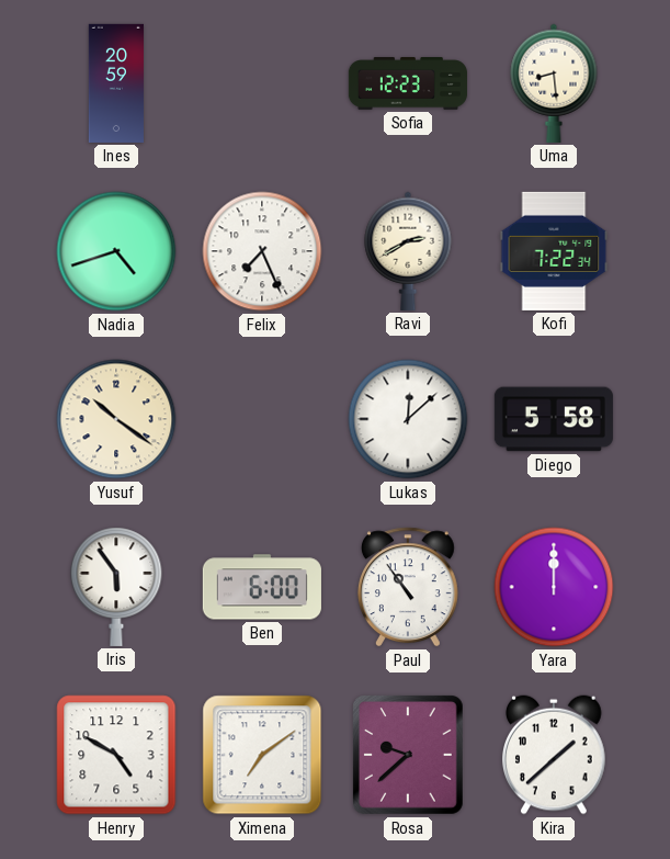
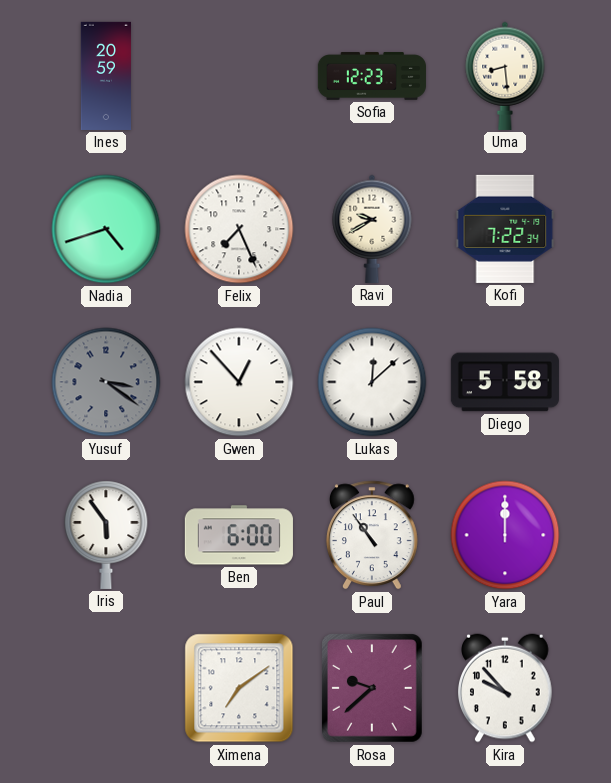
Ravi: 2:40 -> 9:40 (372, 229)
Yusuf: 10:21 -> 3:21 (106, 382)
Yusuf dial: cream -> grey (106, 382)
Gwen: none -> 12:53 (239, 382)
Henry: 4:50 -> none (116, 755)
Kira: 1:38 -> 9:53 (506, 688)
